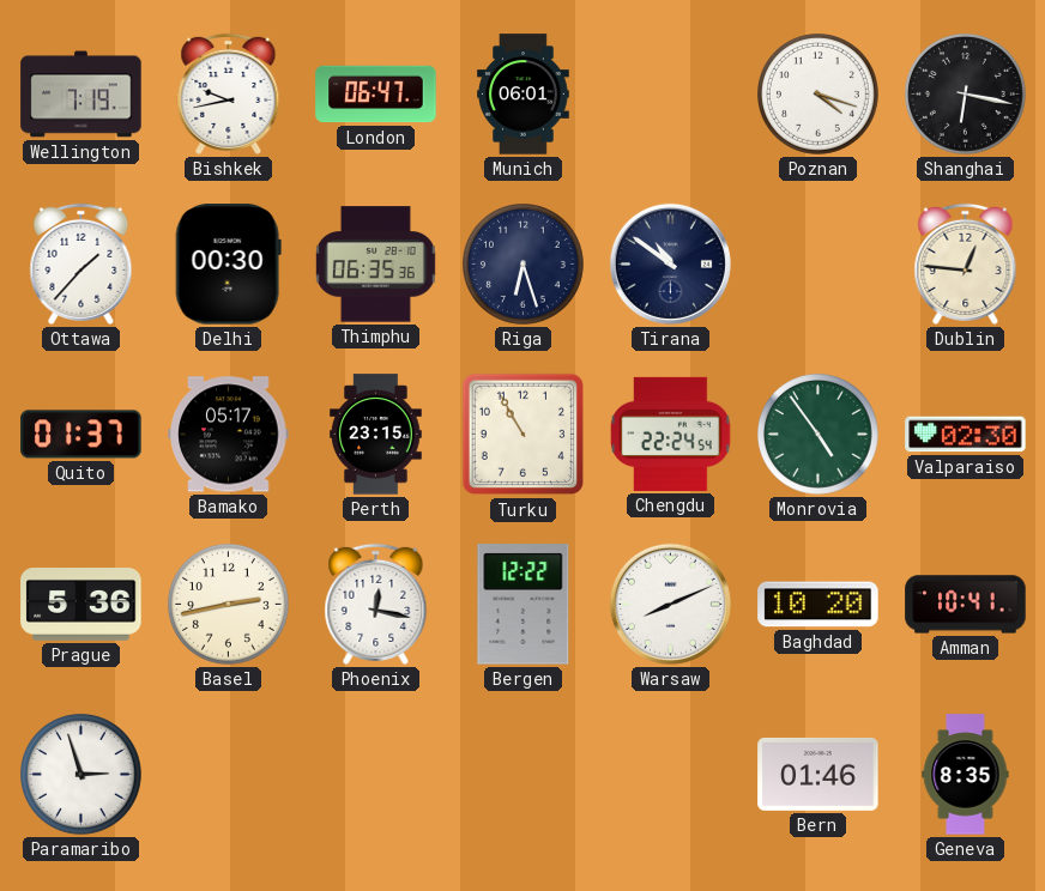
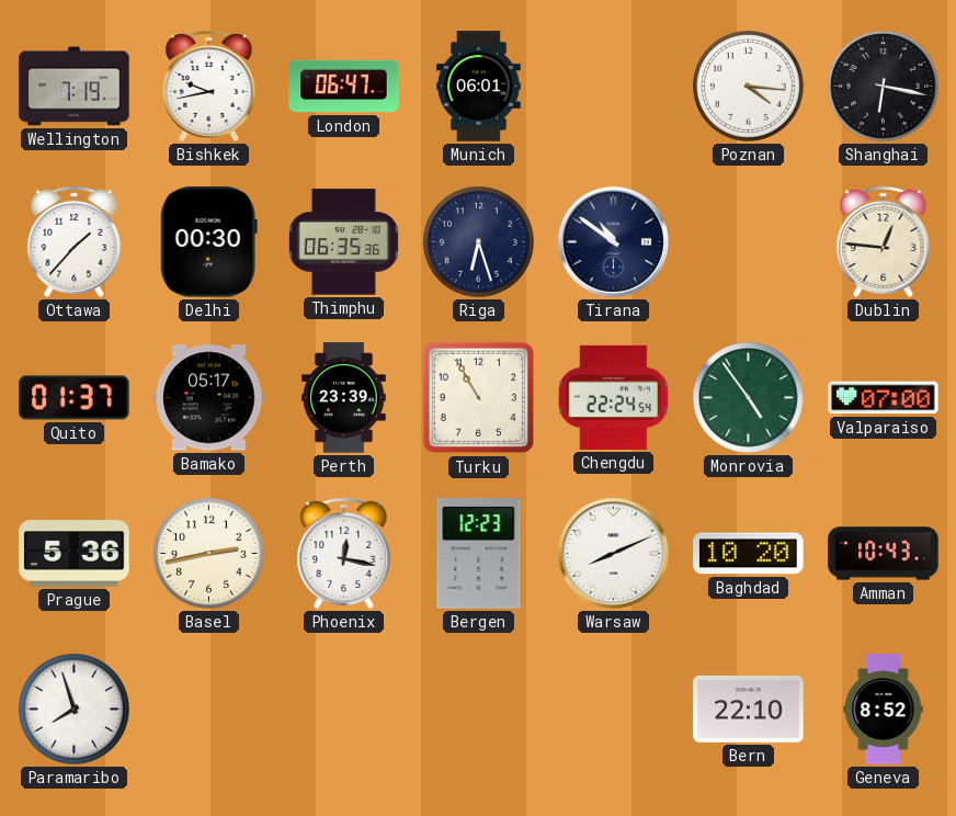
Poznan: 4:18 -> 4:16 (749, 87)
Perth: 23:15 -> 23:39 (344, 398)
Valparaiso: 02:30 -> 07:00 (884, 398)
Bergen: 12:22 -> 12:23 (479, 554)
Amman: 10:41 -> 10:43 (884, 554)
Paramaribo: 2:57 -> 7:57 (75, 710)
Bern: 01:46 -> 22:10 (749, 709)
Geneva: 8:35 -> 8:52 (884, 710)
